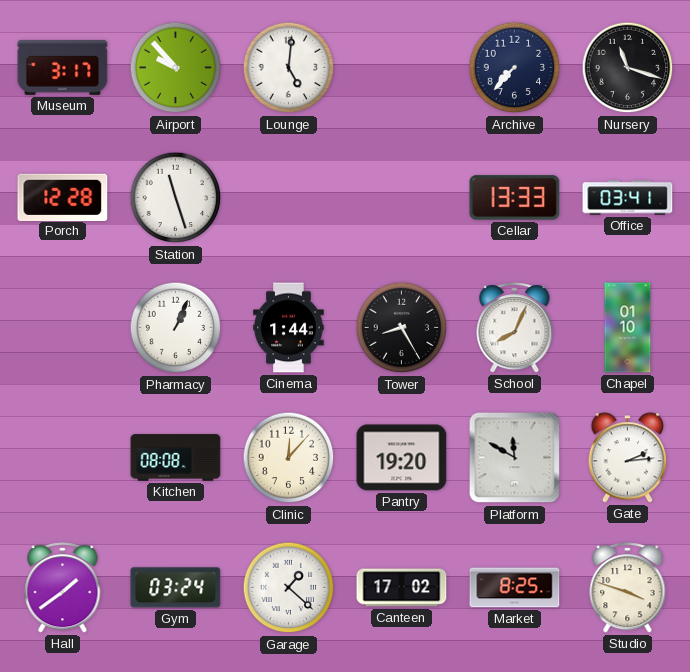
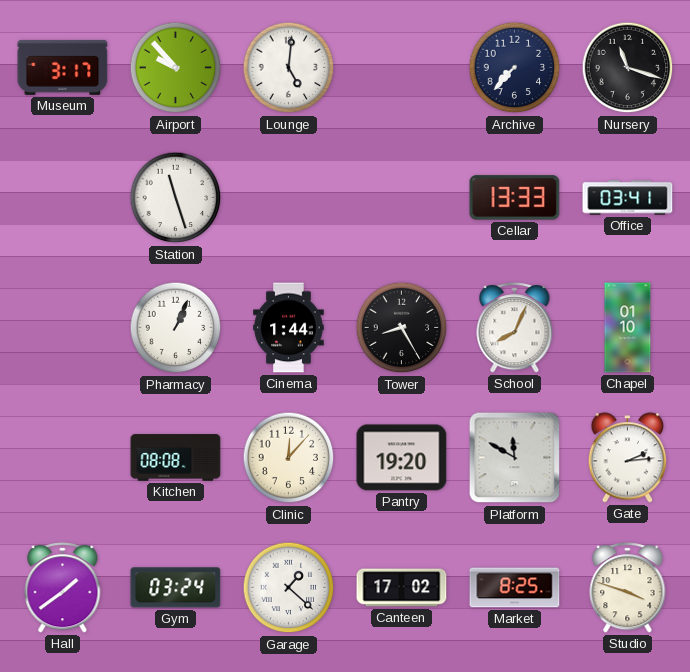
Porch: 12:28 -> none (63, 197)
